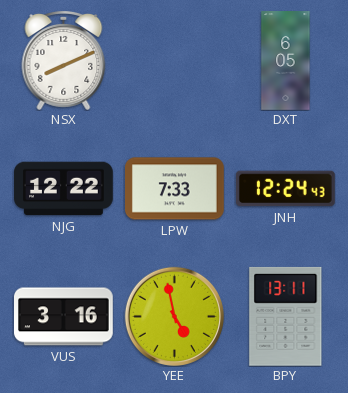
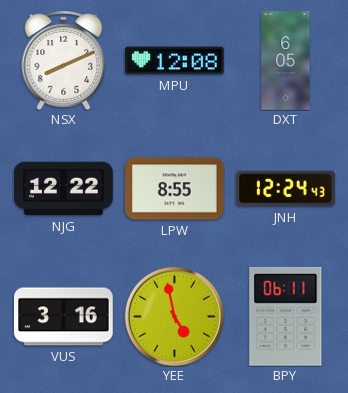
MPU: none -> 12:08 (175, 61)
LPW: 7:33 -> 8:55 (175, 189)
BPY: 13:11 -> 06:11 (286, 316)
